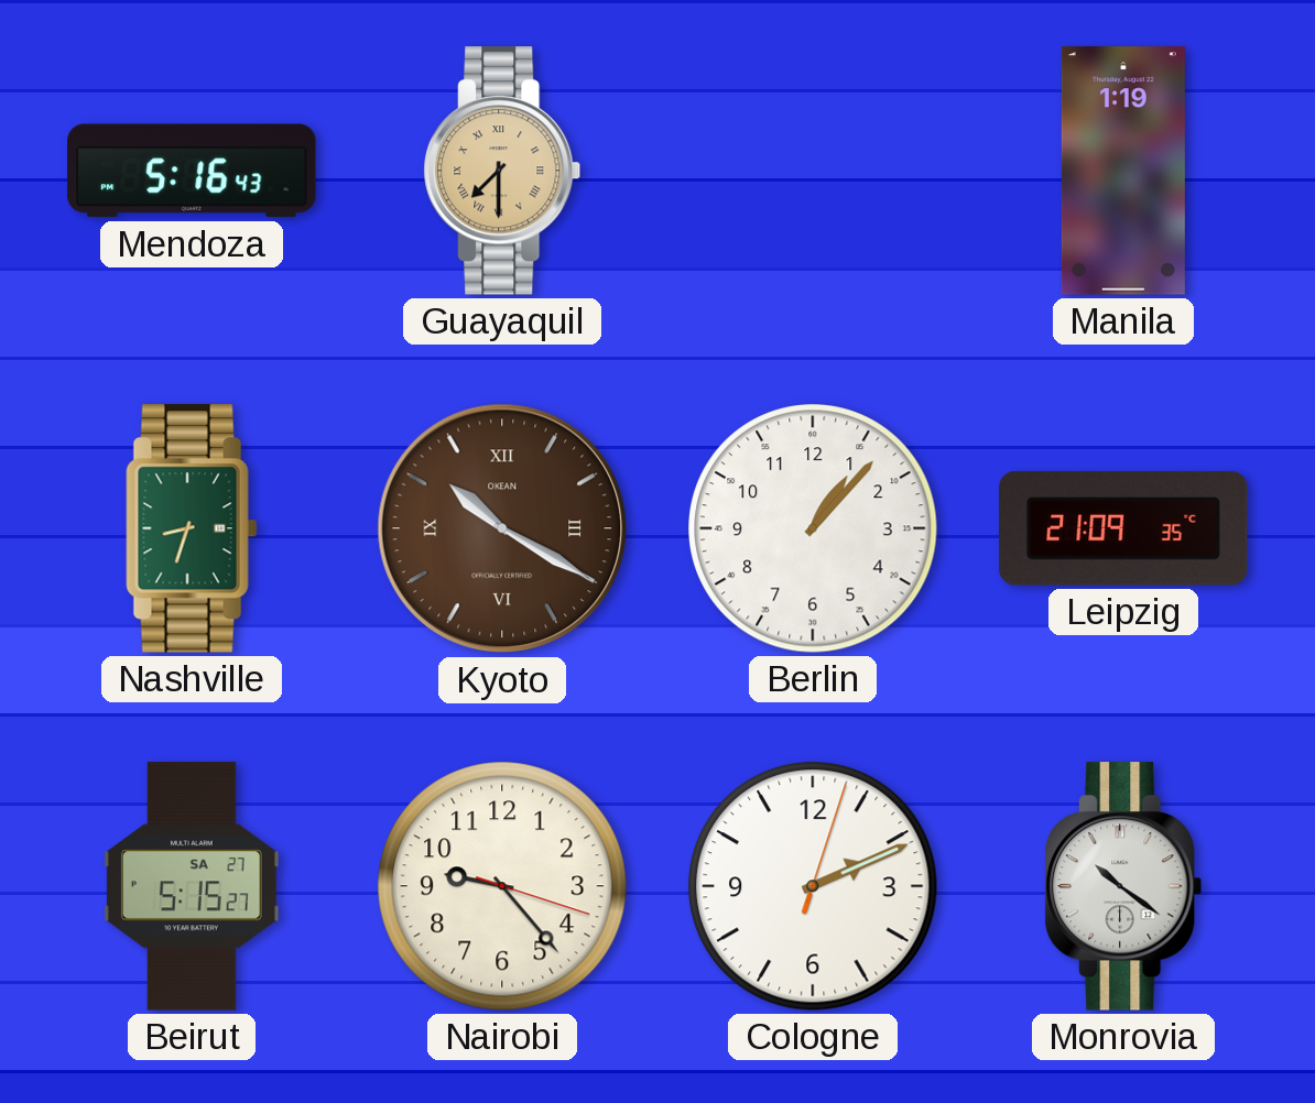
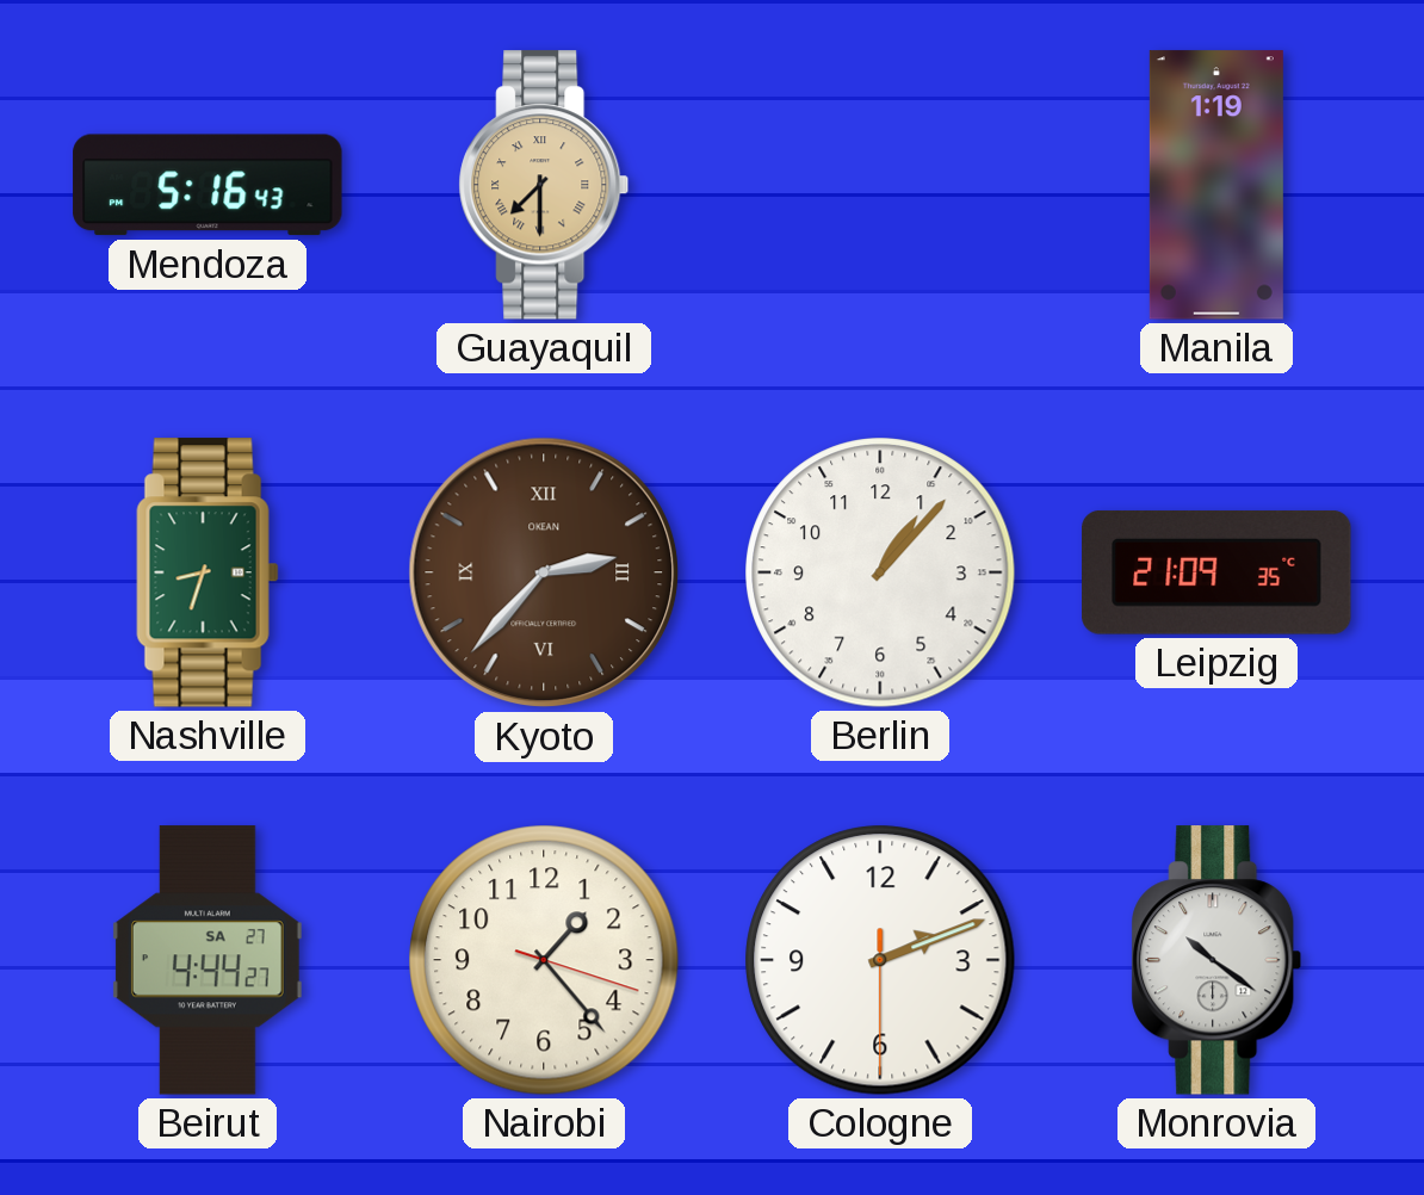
Kyoto: 10:20 -> 2:37 (544, 572)
Beirut: 5:15 -> 4:44 (208, 960)
Nairobi: 9:23 -> 1:23 (544, 960)
Cologne: 2:11:03 -> 2:11:30 (880, 960)
